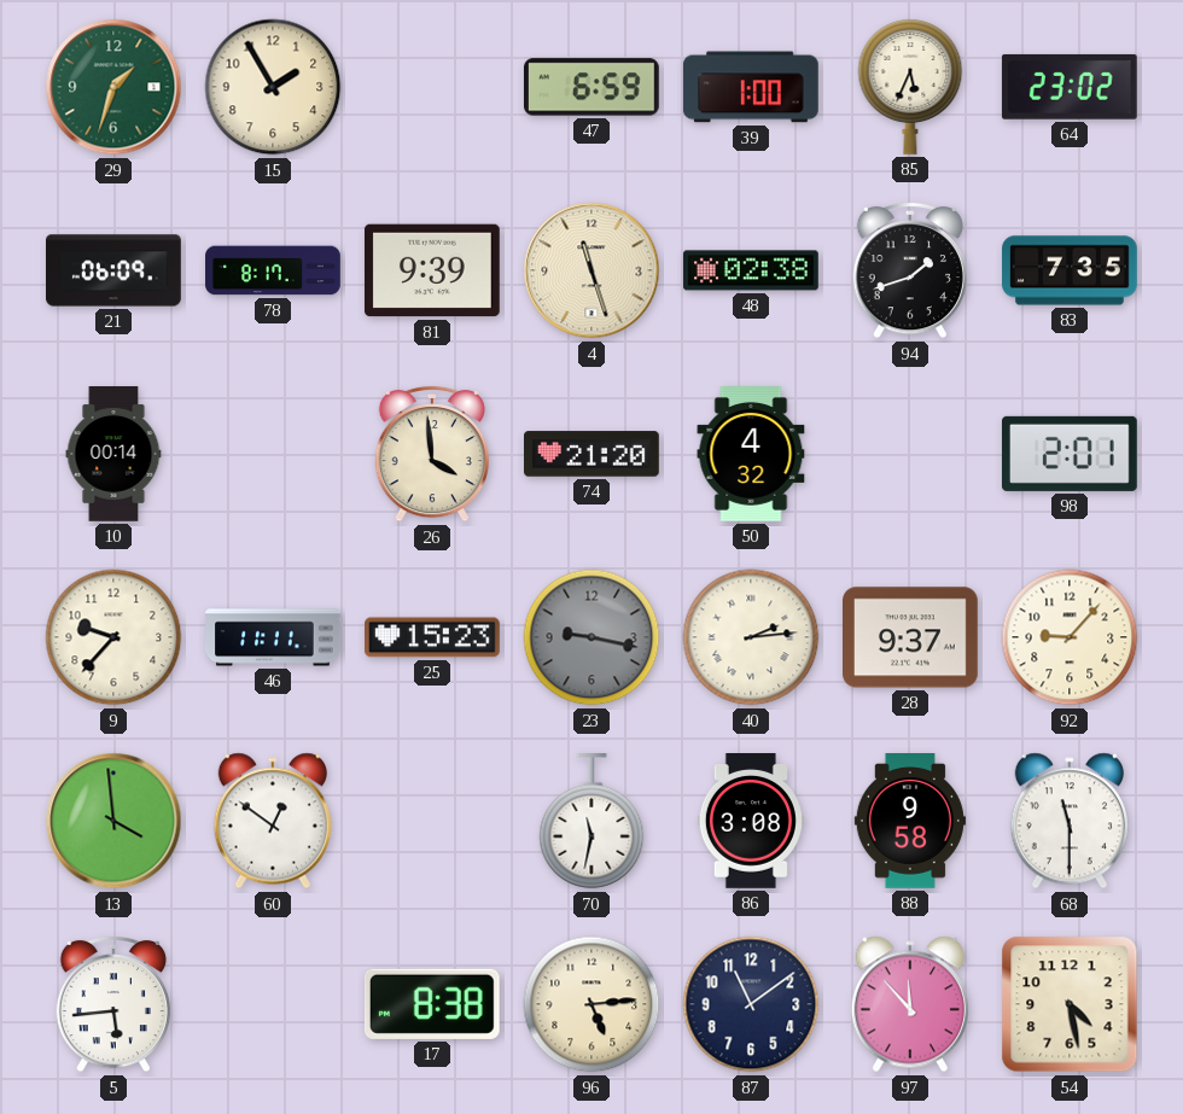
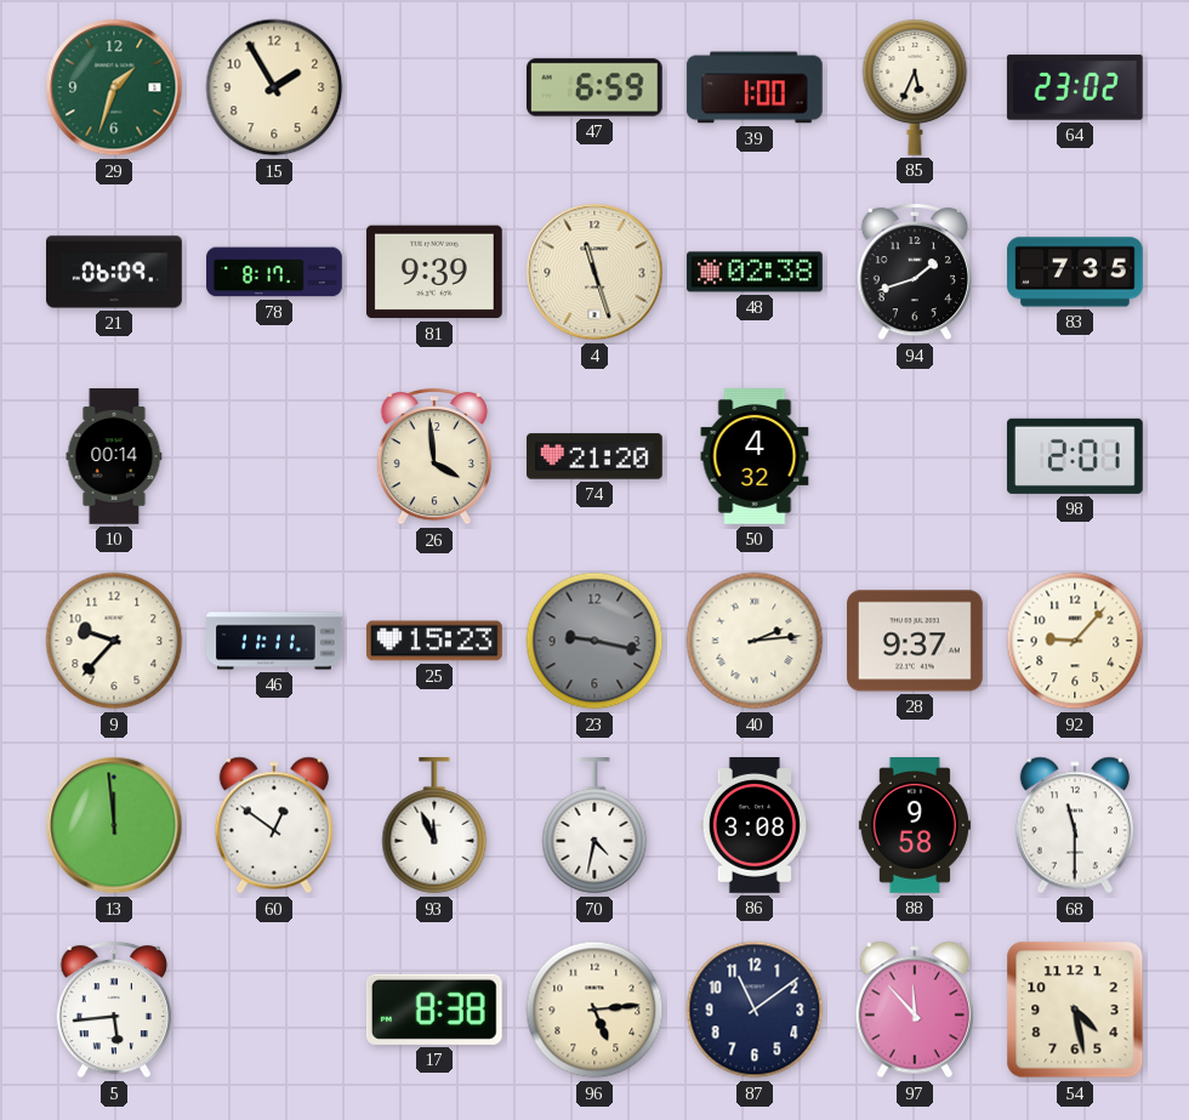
13: 3:59 -> 11:59 (114, 825)
93: none -> 11:56 (434, 826)
70: 11:32 -> 4:32 (594, 826)
